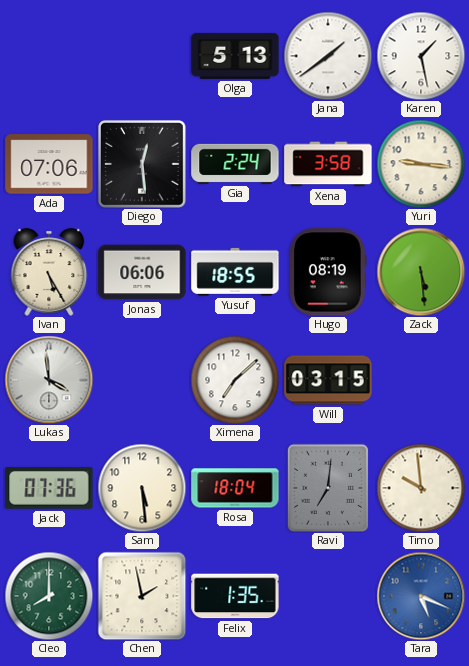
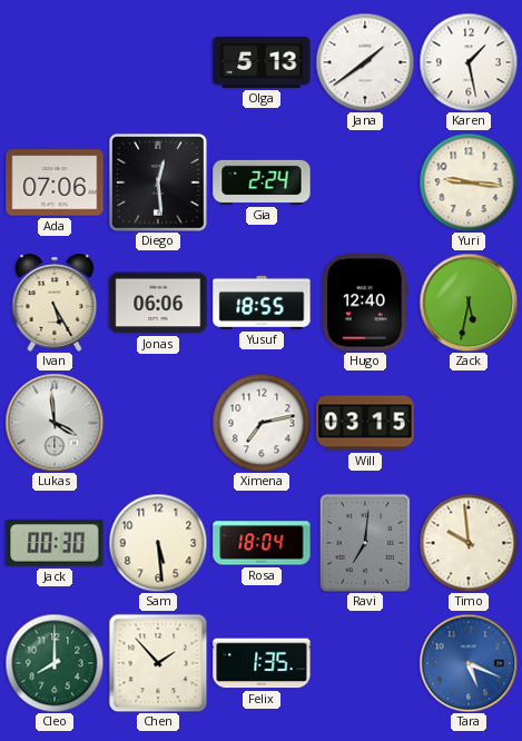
Xena: 3:58 -> none (328, 164)
Hugo: 08:19 -> 12:40 (366, 303)
Zack: 5:29 -> 5:32 (469, 303)
Ximena: 7:08 -> 7:13 (262, 423)
Jack: 07:36 -> 00:30 (55, 544)
Chen: 1:58 -> 1:53 (158, 663)
